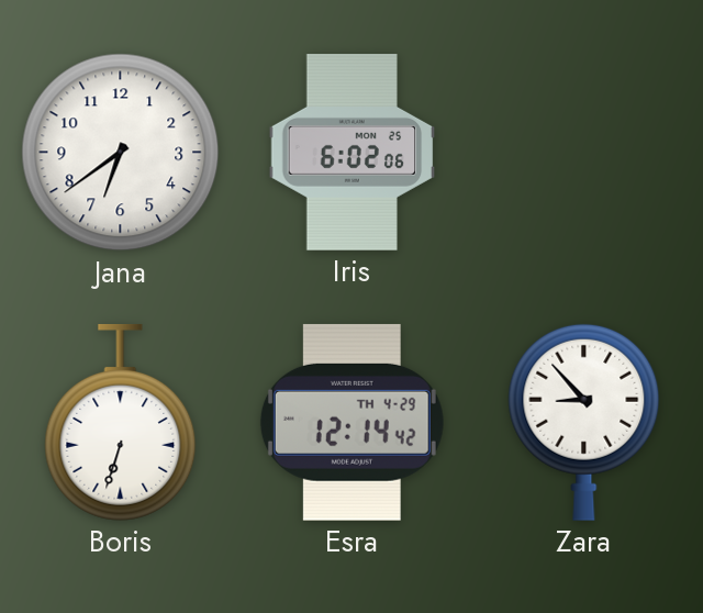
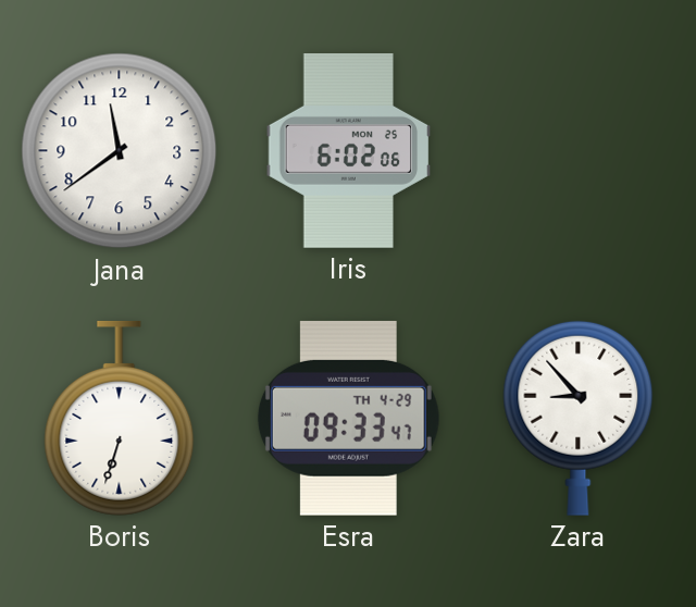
Jana: 6:39 -> 11:39 (120, 151)
Esra: 12:14 -> 09:33 (348, 418)
